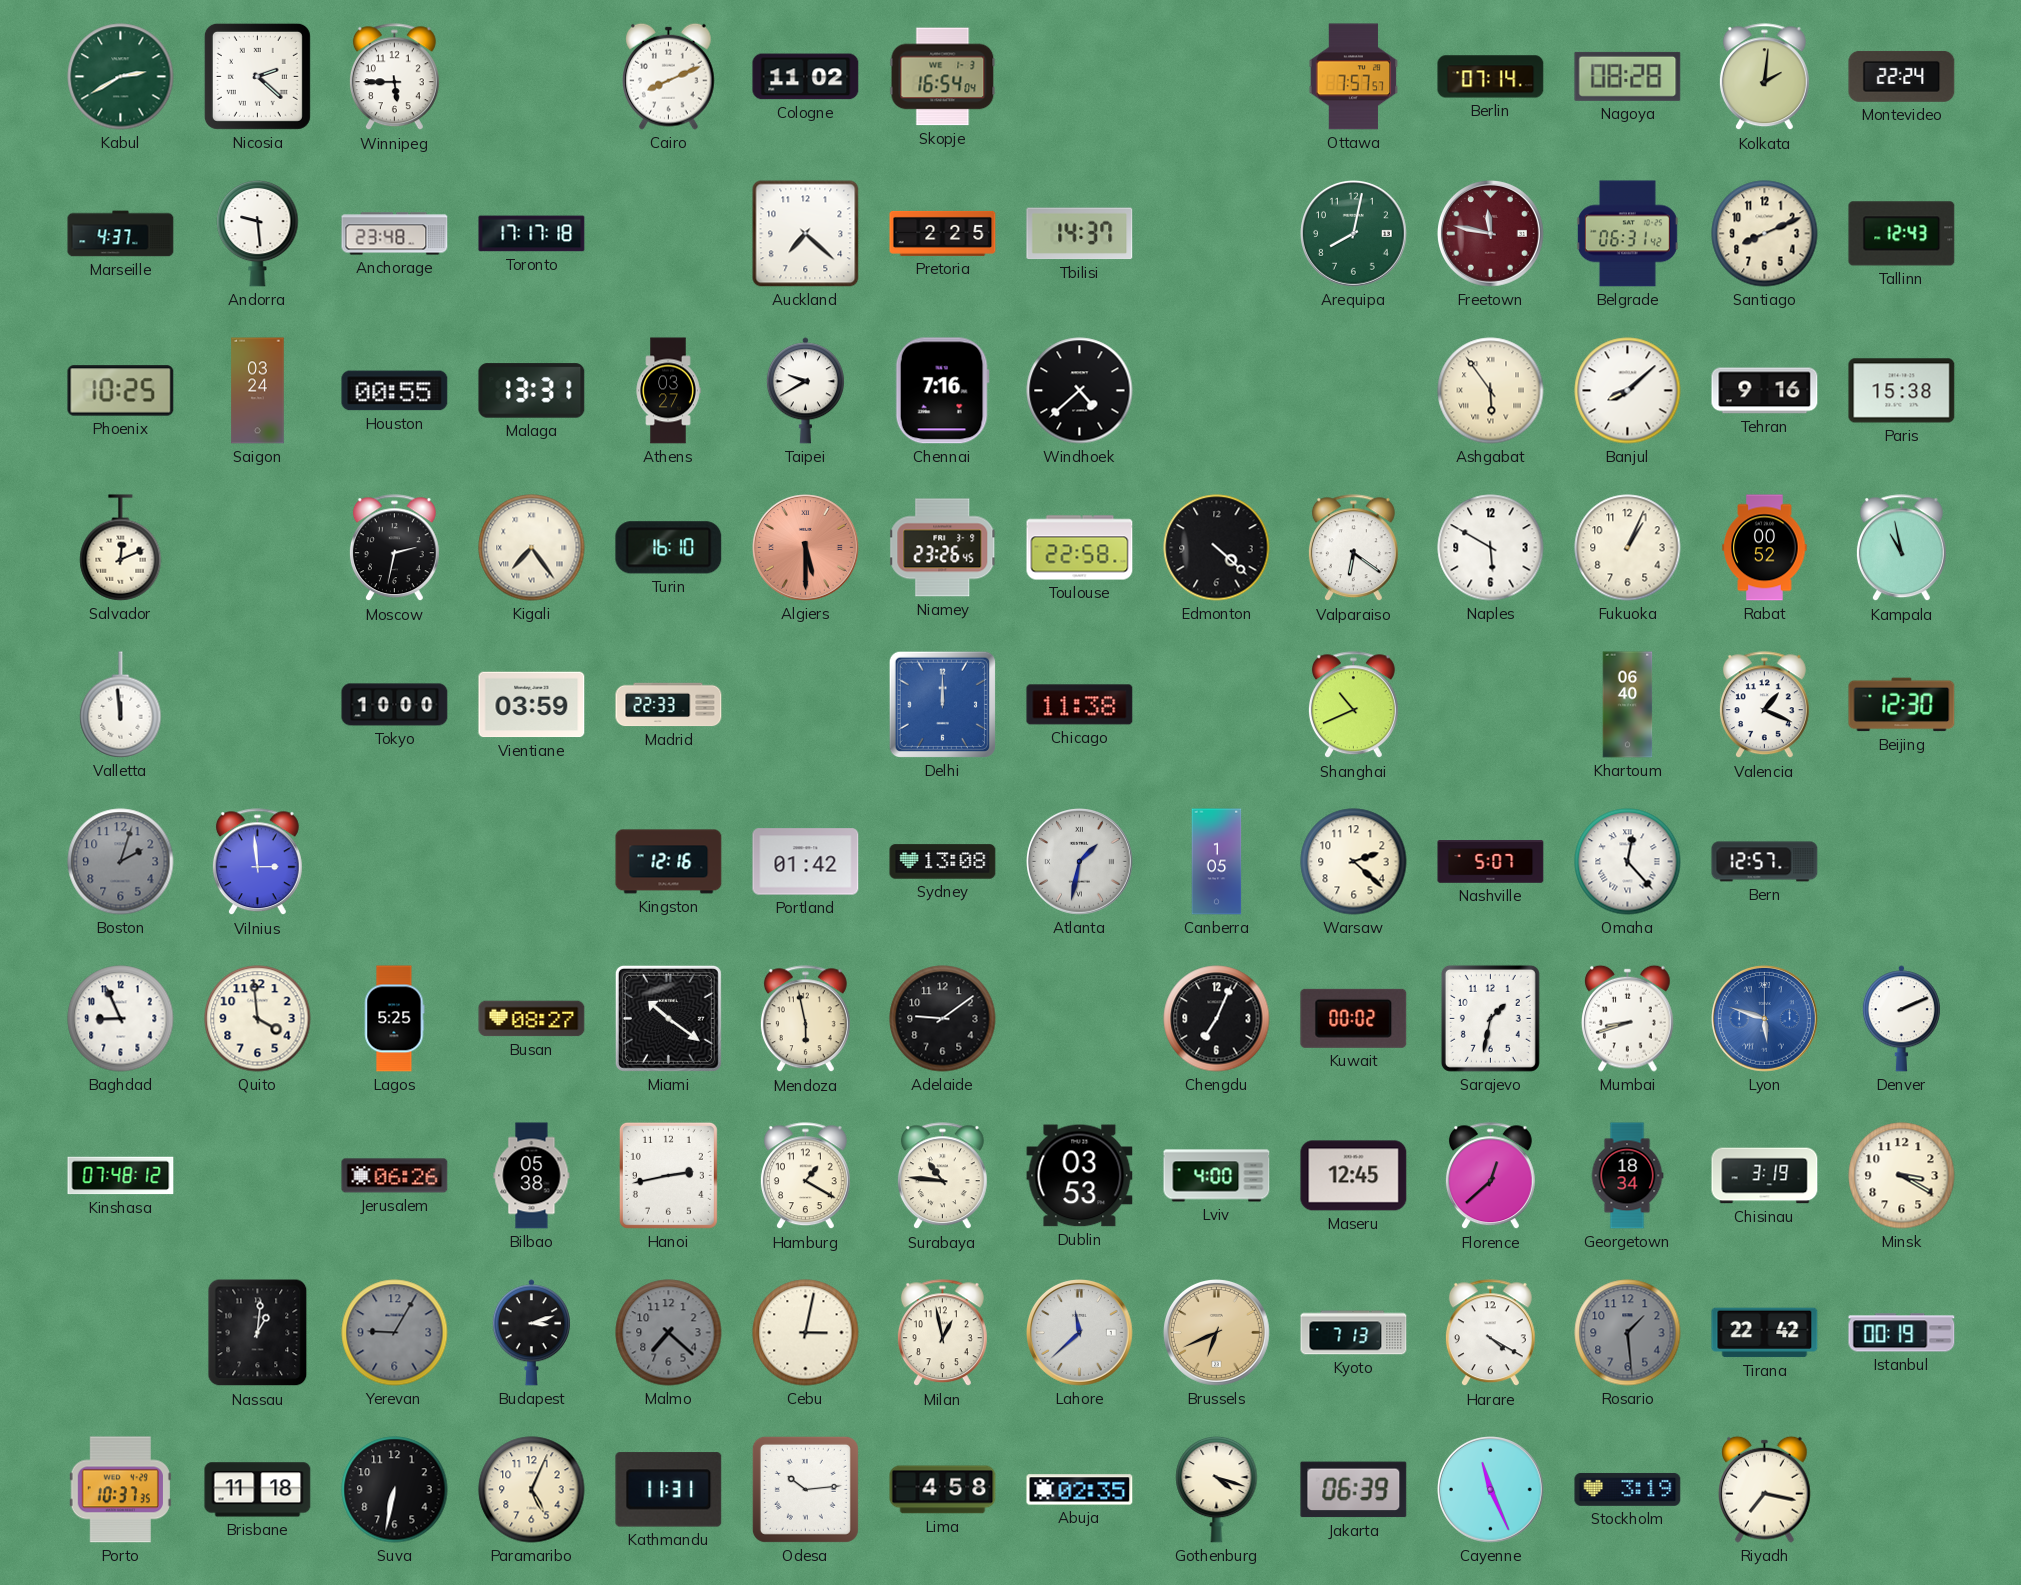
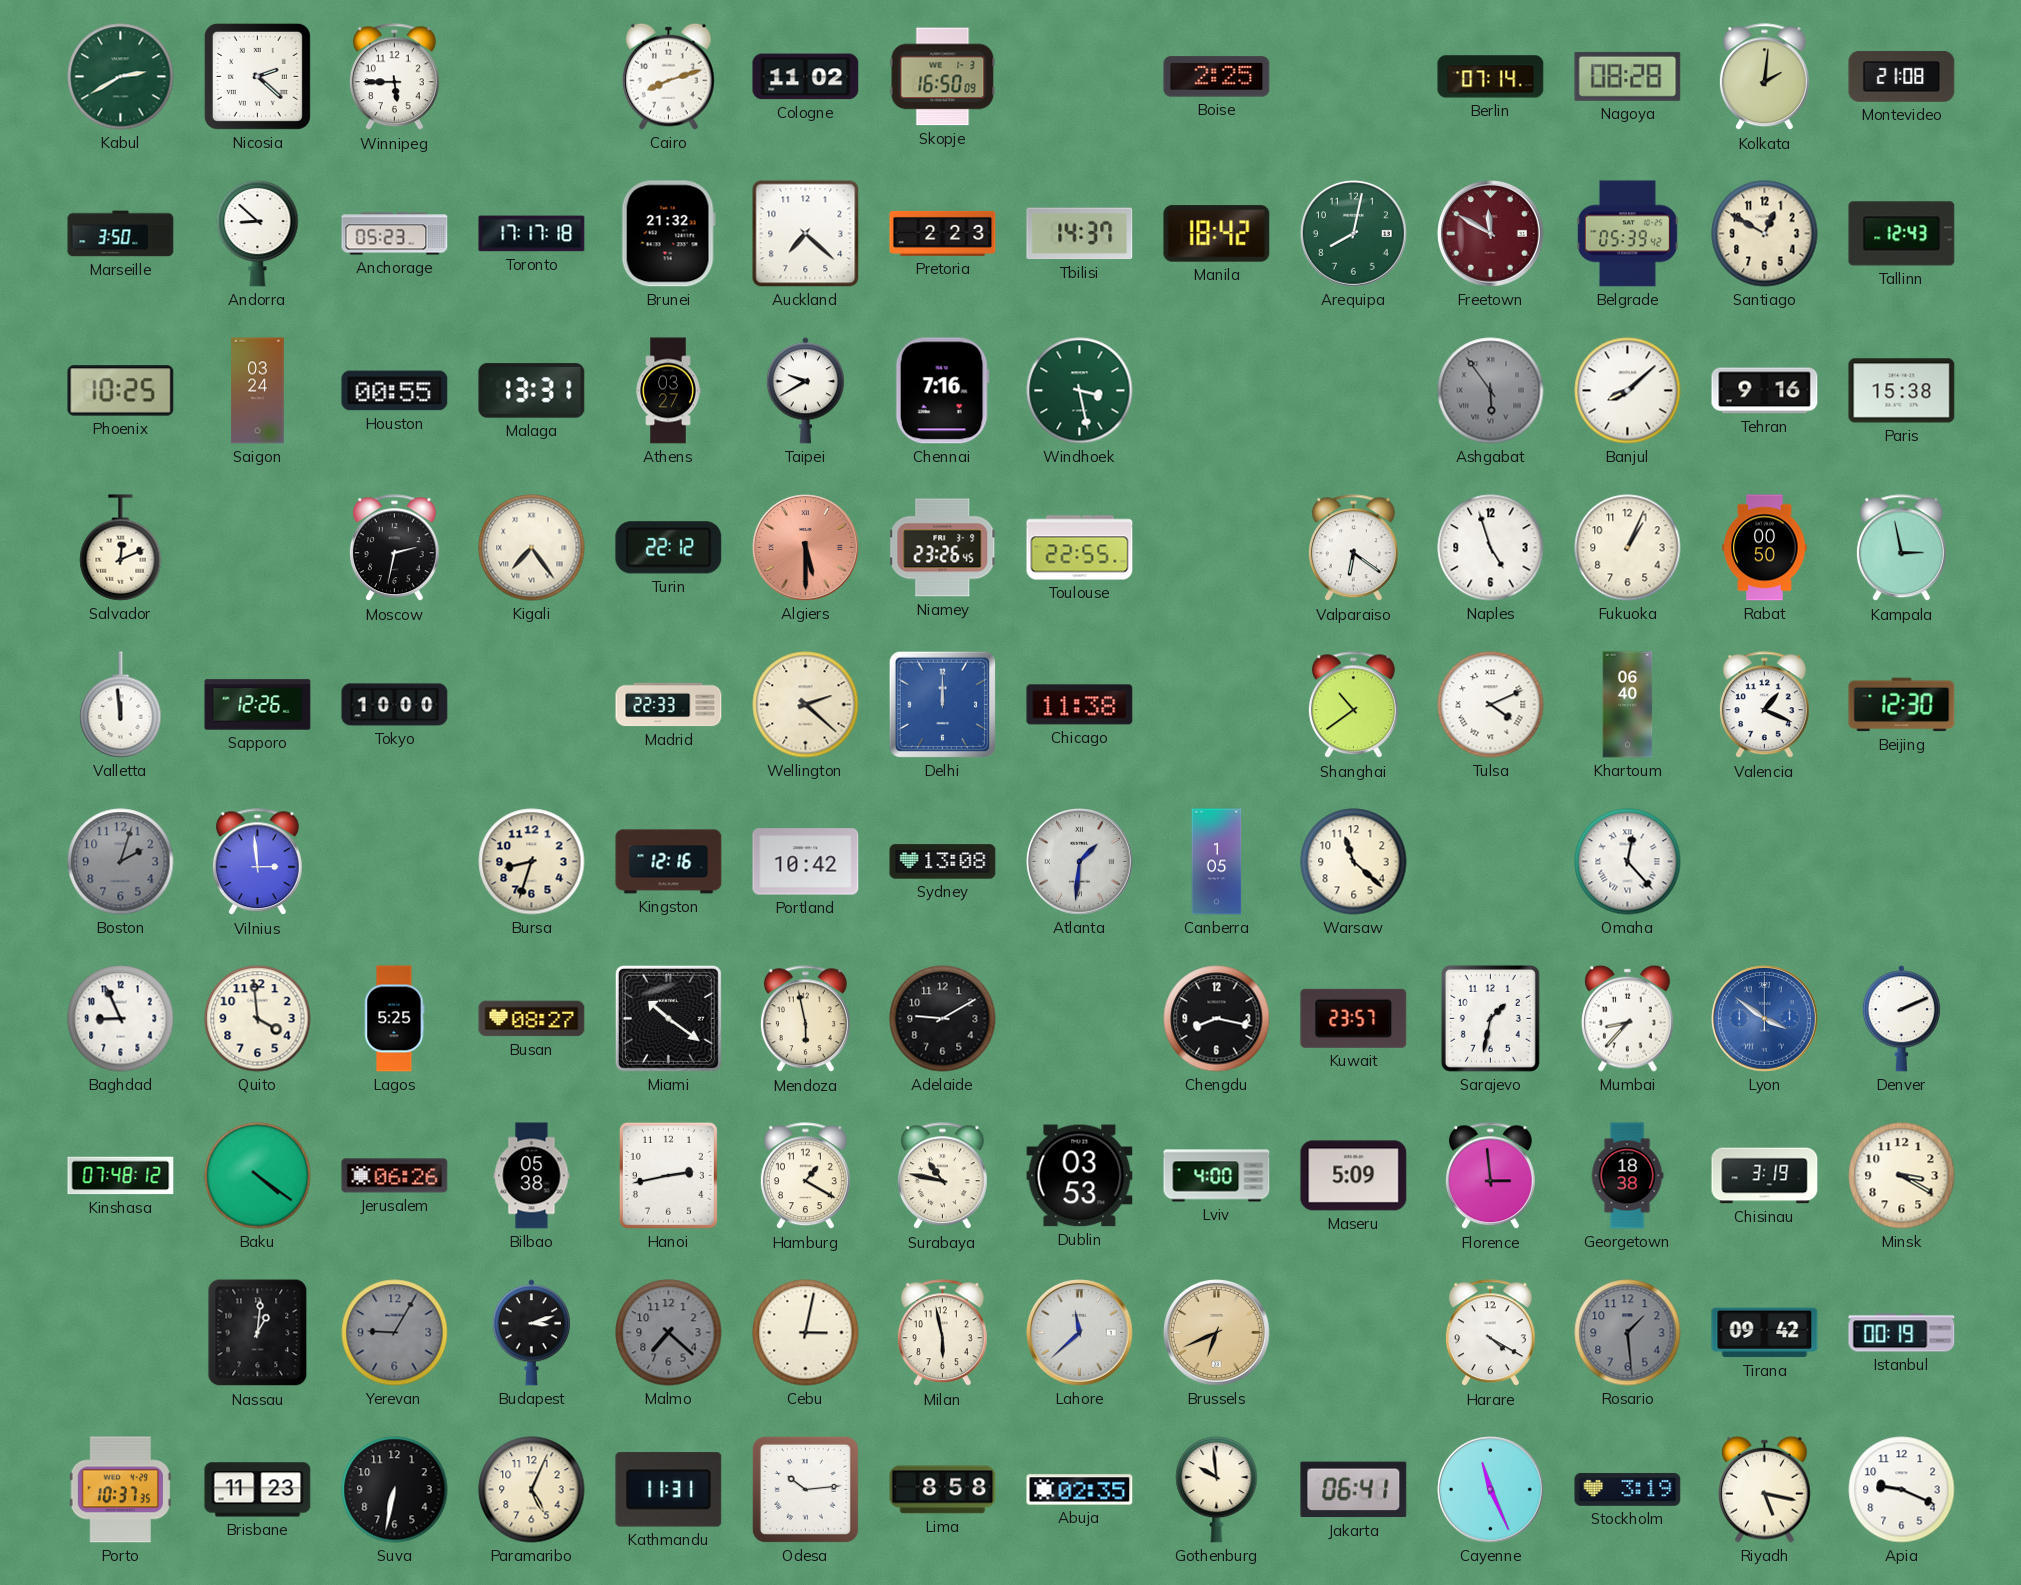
Cairo: 8:11 -> 8:12 (669, 76)
Skopje: 16:54 -> 16:50 (943, 77)
Boise: none -> 2:25 (1217, 77)
Ottawa: 7:57 -> none (1354, 77)
Montevideo: 22:24 -> 21:08 (1902, 76)
Marseille: 4:37 -> 3:50 (121, 234)
Andorra: 9:29 -> 8:52 (258, 233)
Anchorage: 23:48 -> 05:23 (395, 234)
Brunei: none -> 21:32 (668, 234)
Pretoria: 2:25 -> 2:23 (943, 233)
Manila: none -> 18:42 (1217, 234)
Freetown: 11:47 -> 11:50 (1491, 234)
Belgrade: 06:31 -> 05:39 (1627, 234)
Santiago: 8:11 -> 12:50 (1765, 234)
Windhoek: 4:38 -> 3:28 (1080, 391)
Windhoek dial: black -> green (1080, 391)
Ashgabat dial: cream -> grey (1491, 391)
Turin: 16:10 -> 22:12 (669, 548)
Toulouse: 22:58 -> 22:55 (1080, 548)
Edmonton: 4:22 -> none (1217, 548)
Naples: 5:50 -> 4:57 (1491, 548)
Rabat: 00:52 -> 00:50 (1765, 548)
Kampala: 10:58 -> 2:58 (1901, 548)
Sapporo: none -> 12:26 (258, 705)
Vientiane: 03:59 -> none (532, 705)
Wellington: none -> 2:22 (806, 705)
Shanghai: 10:41 -> 10:39 (1353, 705)
Tulsa: none -> 4:11 (1491, 705)
Bursa: none -> 8:33 (532, 862)
Portland: 01:42 -> 10:42 (806, 862)
Atlanta: 1:32 -> 1:31 (1080, 862)
Warsaw: 2:22 -> 11:22 (1354, 862)
Nashville: 5:07 -> none (1491, 862)
Bern: 12:57 -> none (1765, 862)
Adelaide: 9:09 -> 9:10 (943, 1019)
Chengdu: 7:04 -> 8:17 (1217, 1019)
Kuwait: 00:02 -> 23:57 (1354, 1018)
Mumbai: 8:42 -> 8:37 (1628, 1018)
Lyon: 5:48 -> 3:51 (1765, 1019)
Baku: none -> 4:21 (258, 1176)
Surabaya: 10:46 -> 10:47 (942, 1176)
Maseru: 12:45 -> 5:09 (1354, 1176)
Florence: 12:38 -> 2:59 (1490, 1176)
Georgetown: 18:34 -> 18:38 (1627, 1176)
Milan: 12:58 -> 5:58 (942, 1333)
Kyoto: 7:13 -> none (1354, 1333)
Tirana: 22:42 -> 09:42 (1765, 1333)
Brisbane: 11:18 -> 11:23 (258, 1490)
Lima: 4:58 -> 8:58 (943, 1490)
Gothenburg: 4:18 -> 9:59 (1217, 1489)
Jakarta: 06:39 -> 06:41 (1354, 1490)
Riyadh: 7:17 -> 5:17 (1765, 1489)
Apia: none -> 9:19 (1902, 1490)
